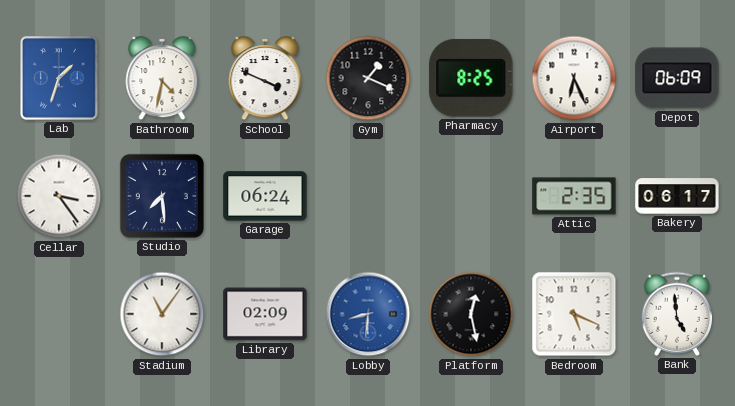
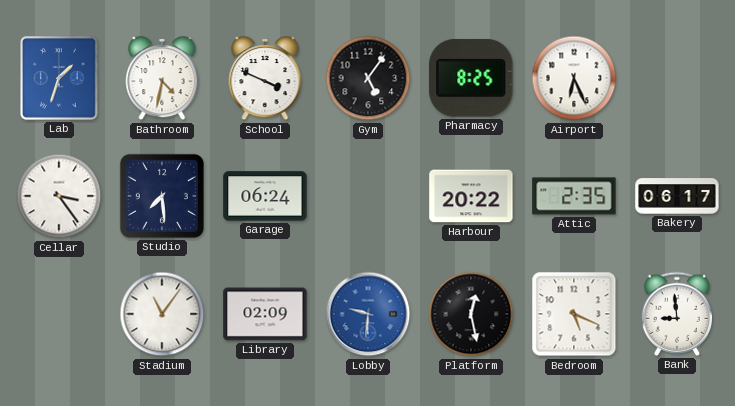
Gym: 1:19 -> 5:06 (368, 78)
Depot: 06:09 -> none (677, 78)
Harbour: none -> 20:22 (471, 196)
Lobby: 8:31 -> 9:31 (368, 314)
Bank: 4:59 -> 8:59 (676, 314)
